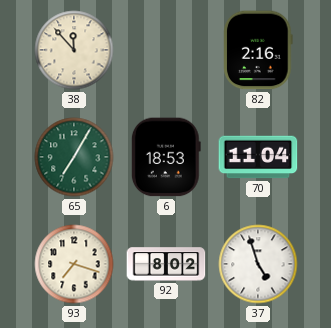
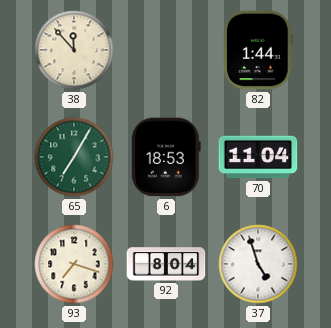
82: 2:16 -> 1:44 (259, 50)
92: 8:02 -> 8:04 (166, 264)
